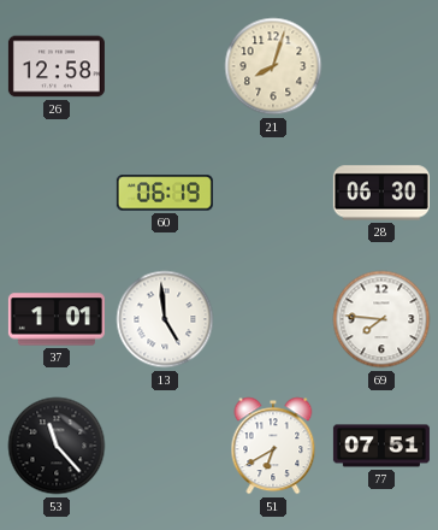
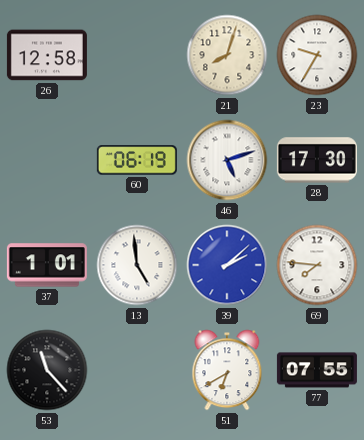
23: none -> 9:35 (317, 55)
46: none -> 5:12 (227, 160)
28: 06:30 -> 17:30 (317, 160)
39: none -> 2:08 (227, 265)
77: 07:51 -> 07:55 (317, 370)
